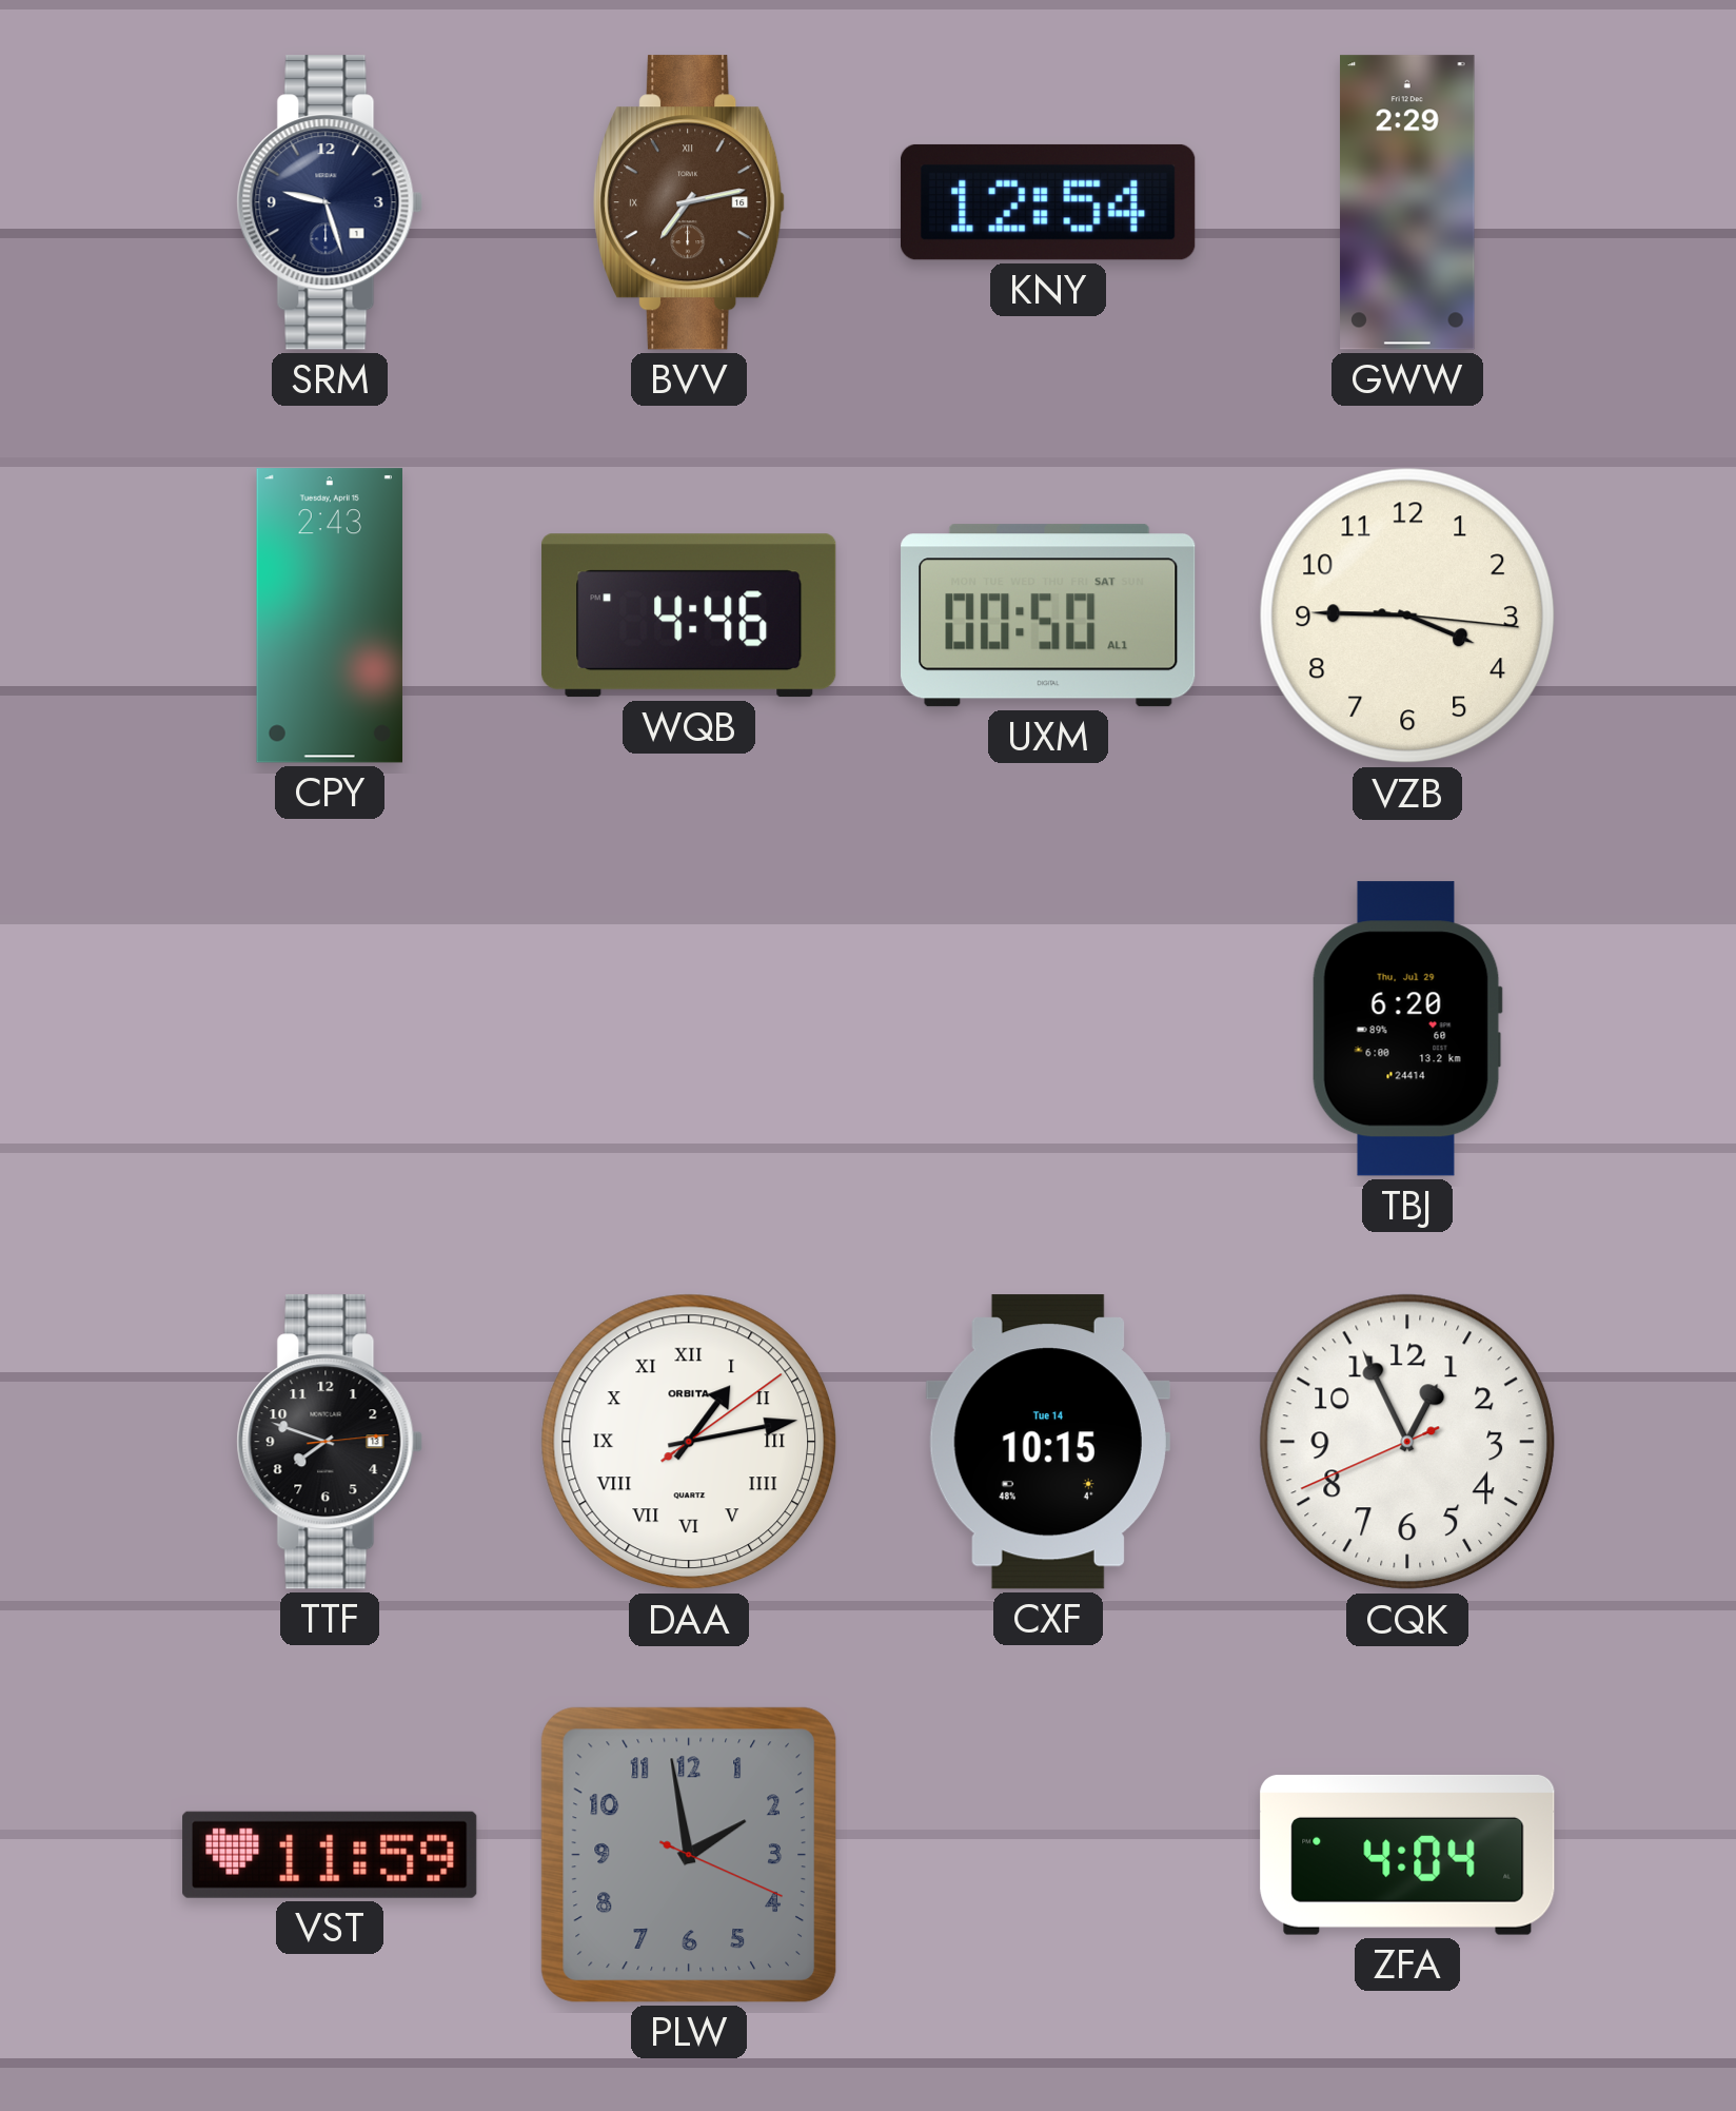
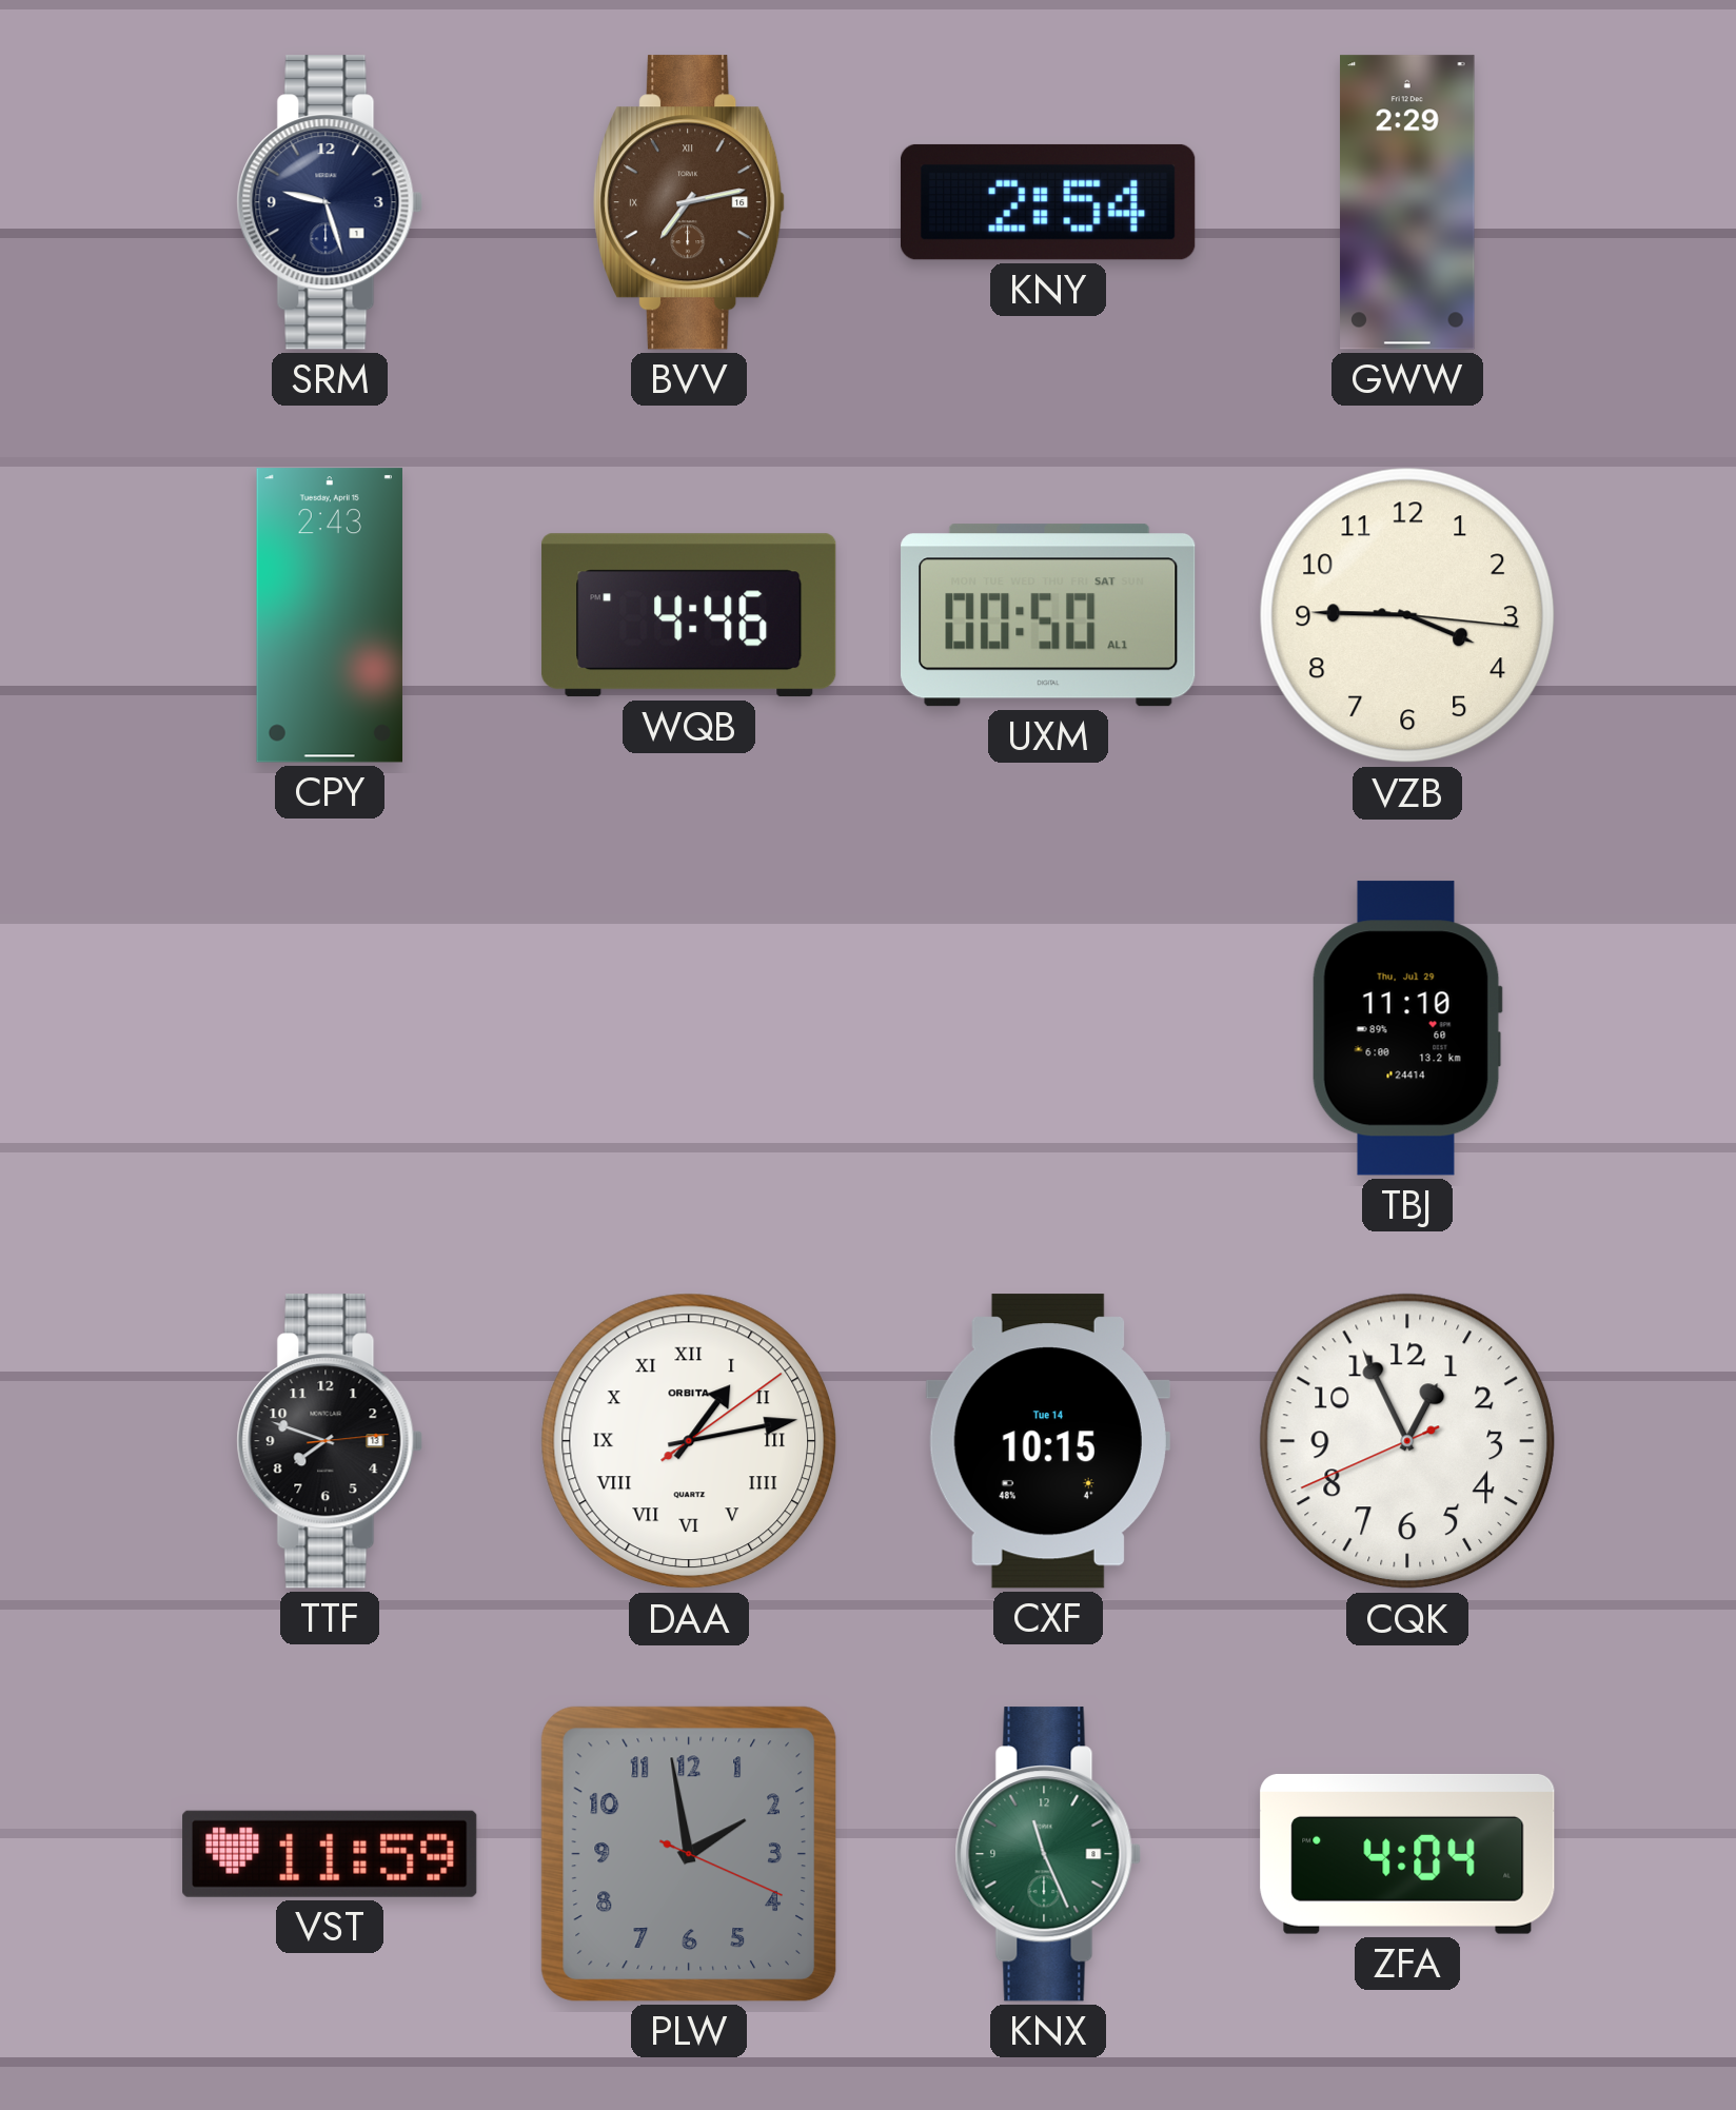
KNY: 12:54 -> 2:54 (1048, 202)
TBJ: 6:20 -> 11:10 (1407, 1028)
KNX: none -> 11:26 (1048, 1854)
